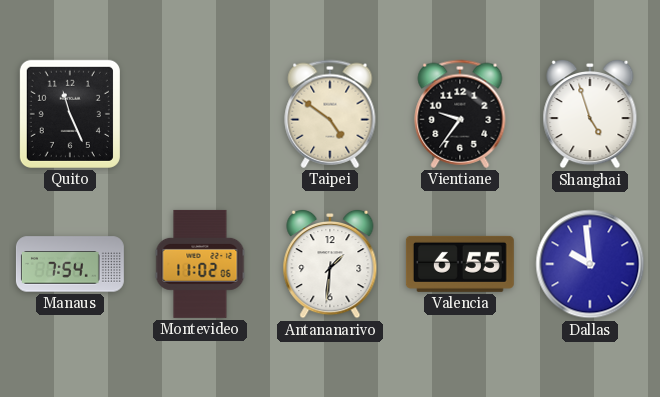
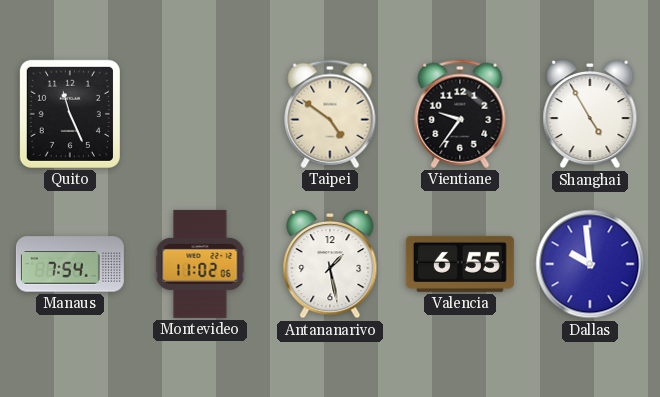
Shanghai: 4:57 -> 4:55 (590, 114)
Antananarivo: 1:31 -> 1:28 (330, 264)
